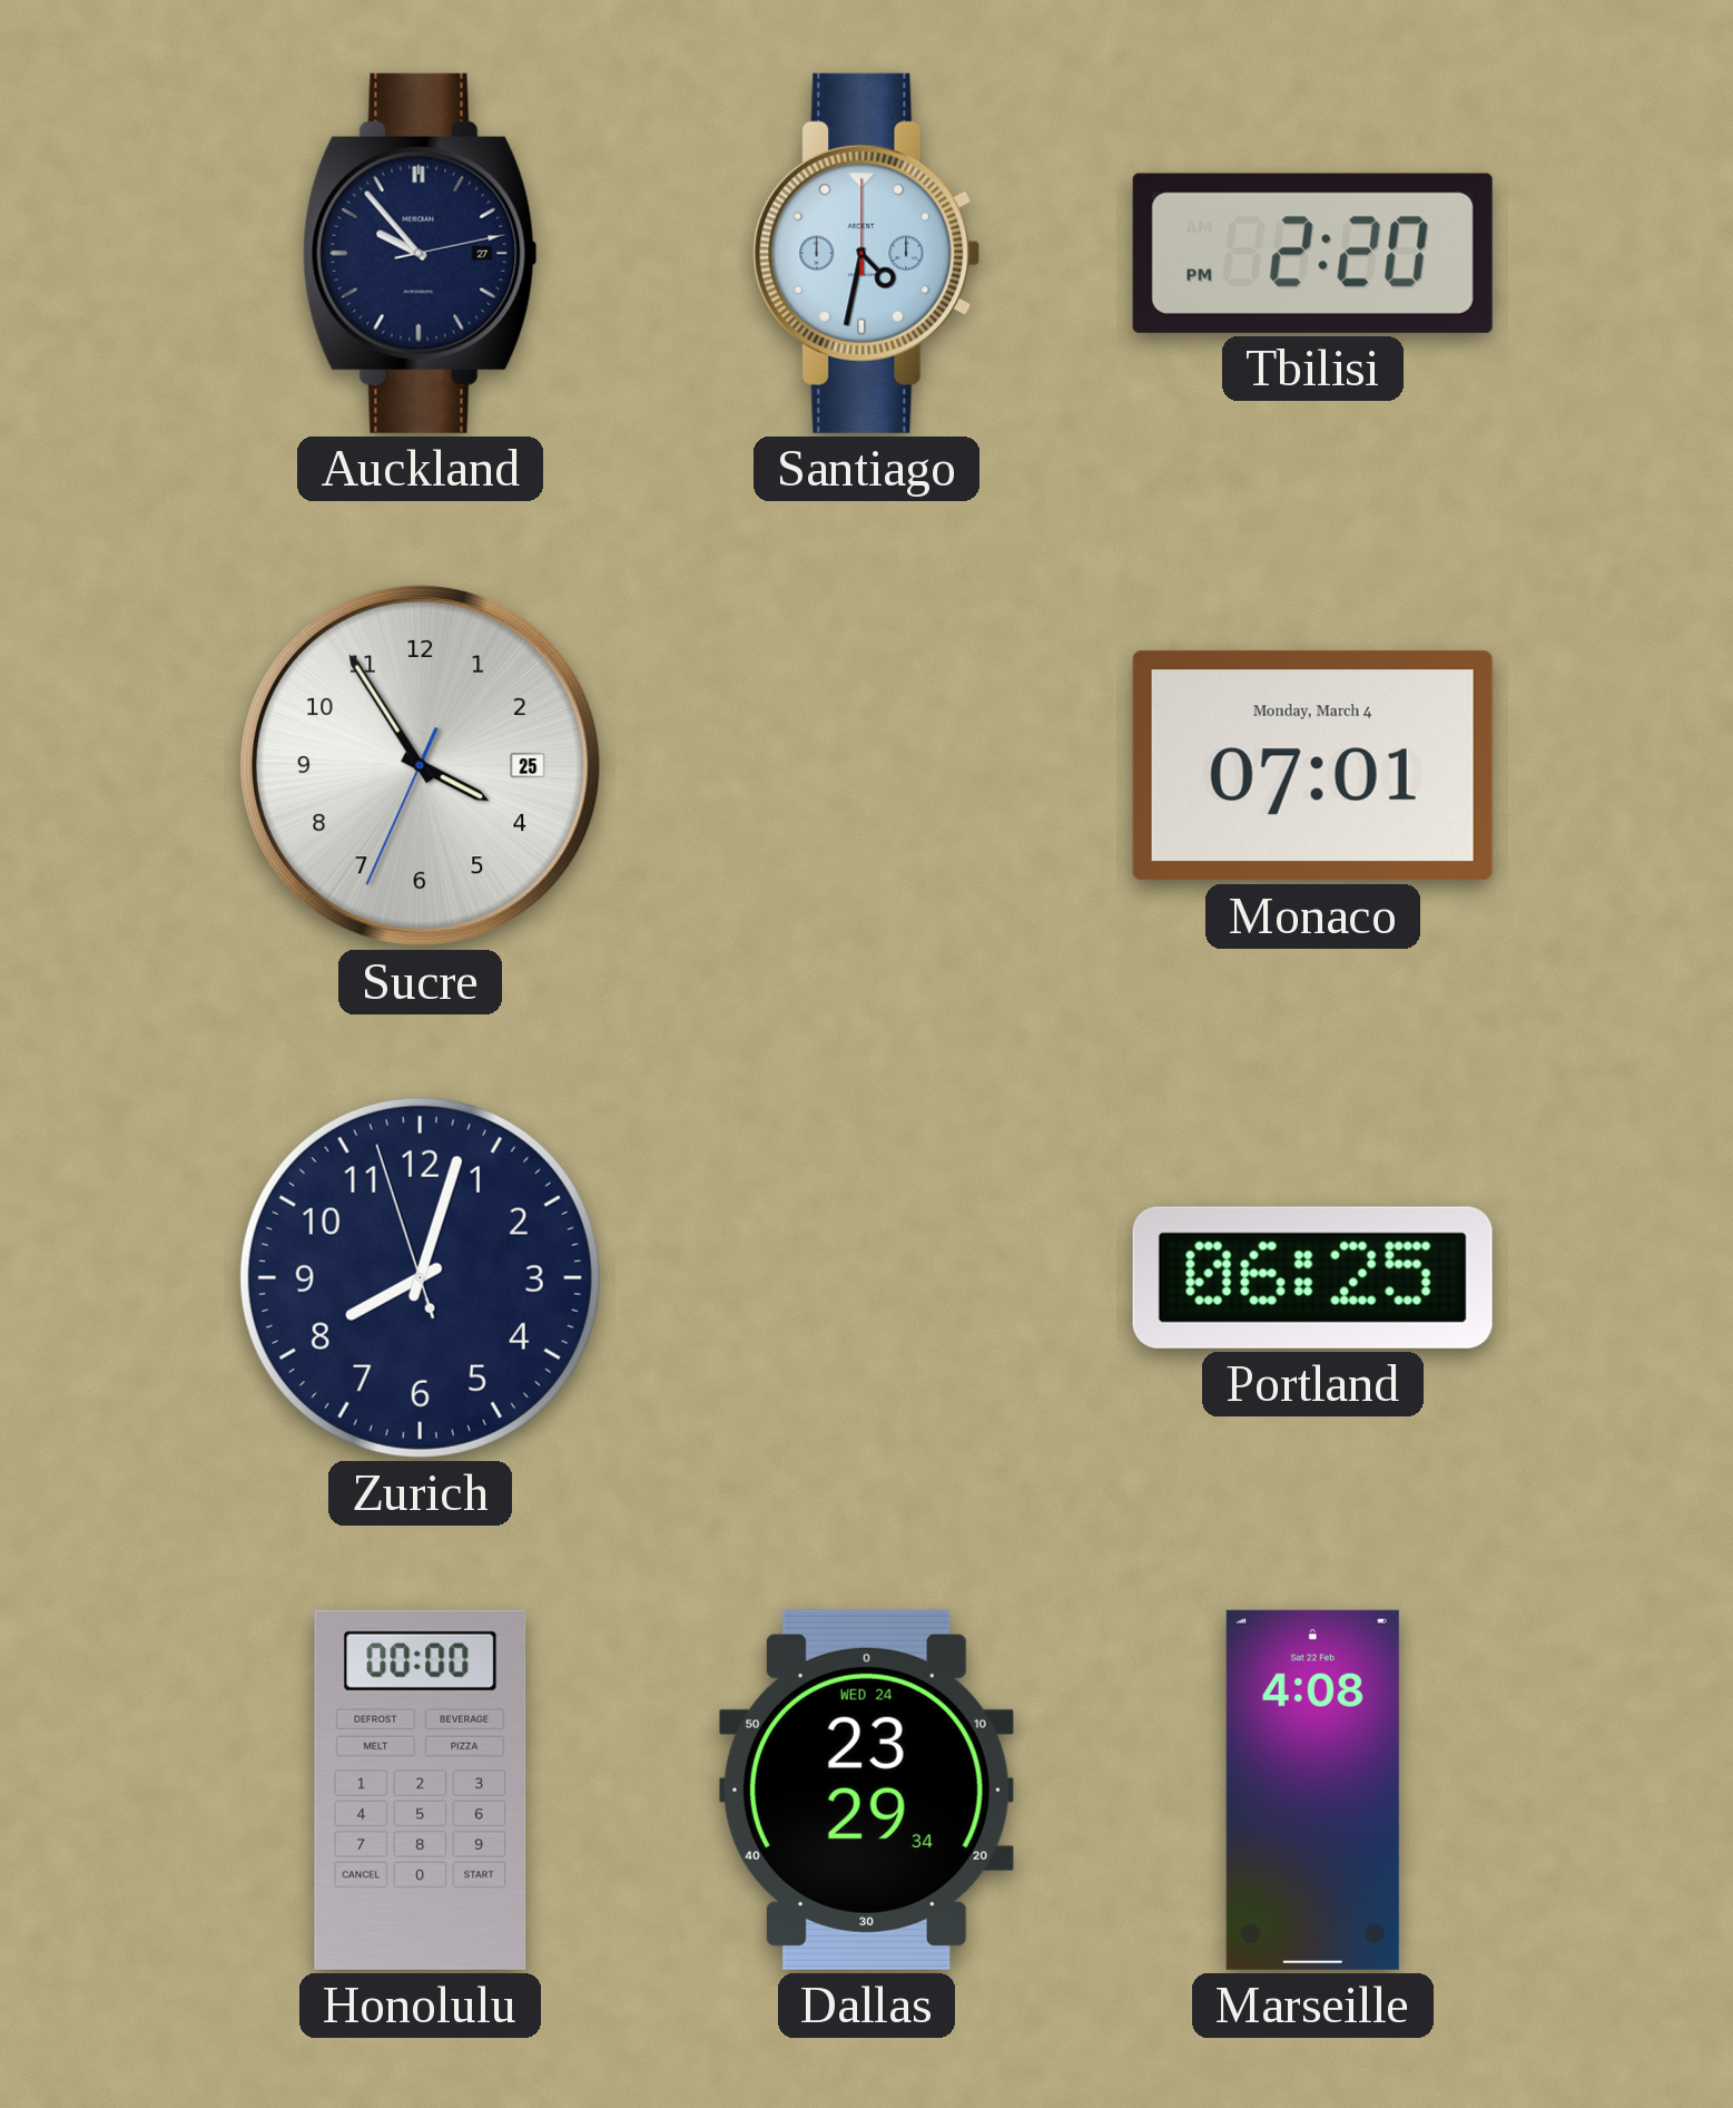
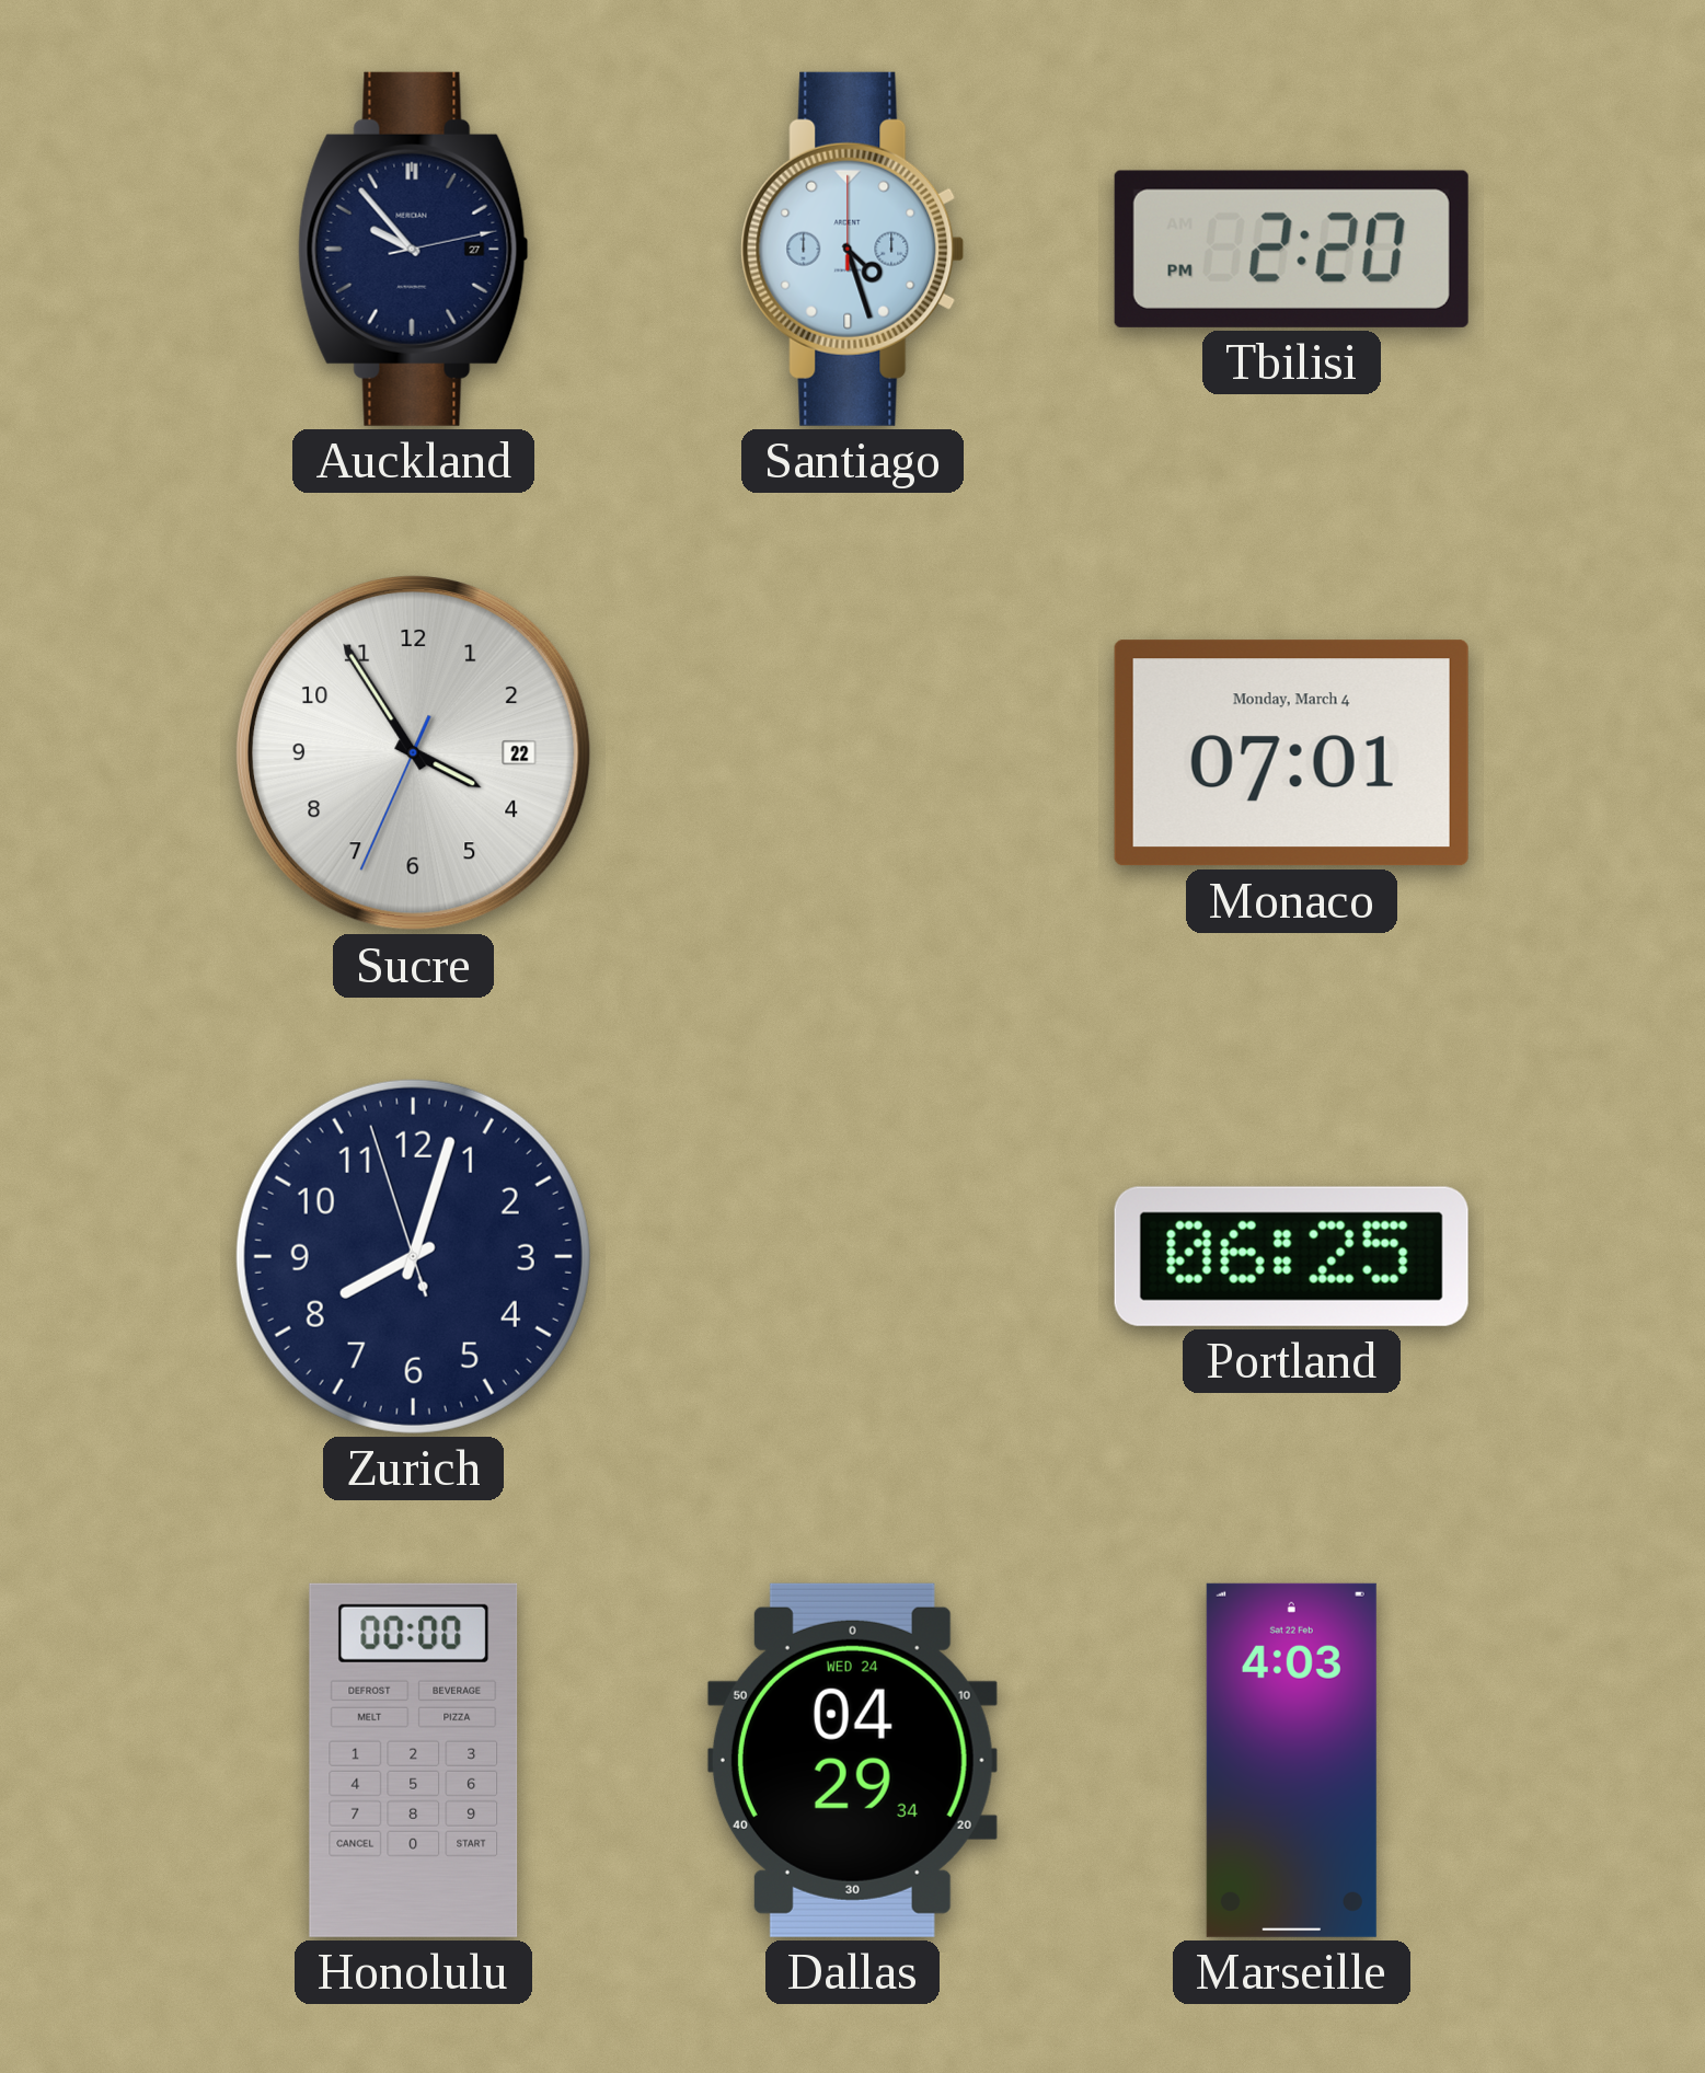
Santiago: 4:32 -> 4:27 (853, 249)
Sucre date: 25 -> 22 (414, 753)
Dallas: 23:29 -> 04:29 (852, 1760)
Marseille: 4:08 -> 4:03 (1291, 1760)
